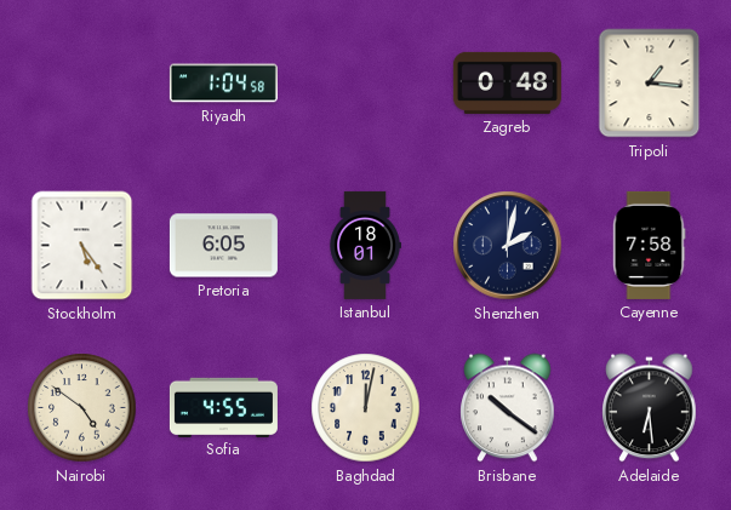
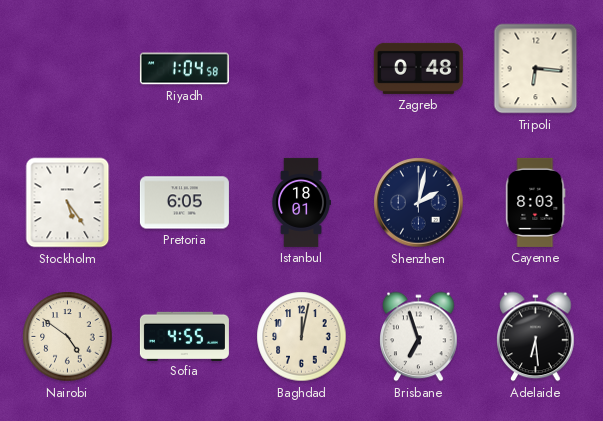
Tripoli: 1:16 -> 6:16 (536, 69)
Cayenne: 7:58 -> 8:03 (536, 202)
Brisbane: 10:21 -> 6:57 (419, 337)
